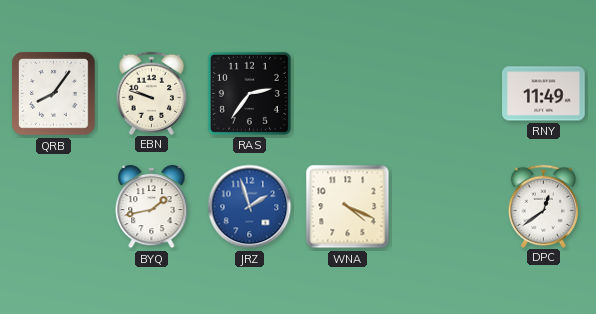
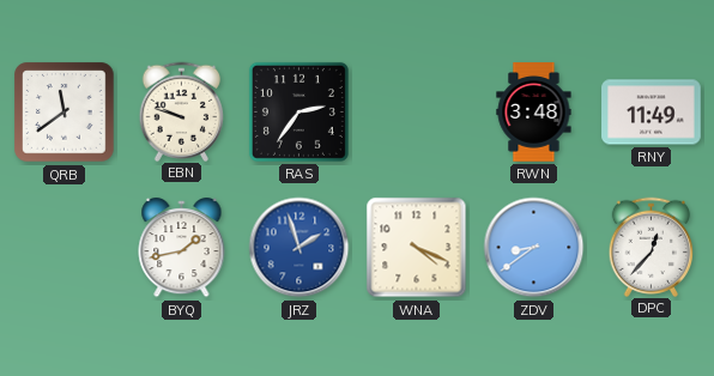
QRB: 8:06 -> 11:39 (65, 113)
RWN: none -> 3:48 (534, 113)
ZDV: none -> 8:39 (534, 248)
DPC: 12:39 -> 12:37 (652, 247)
